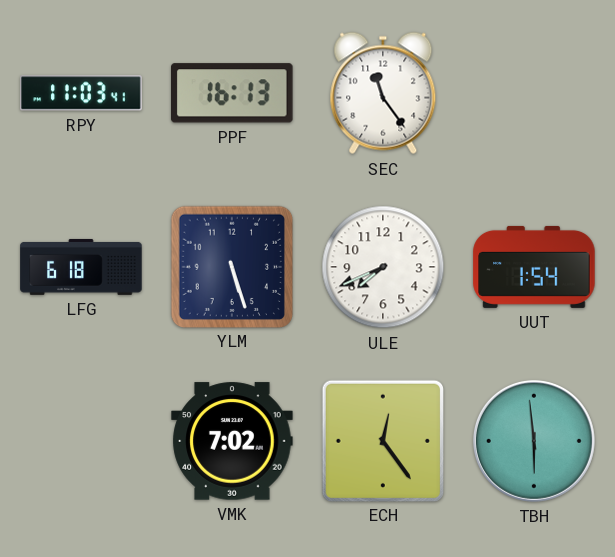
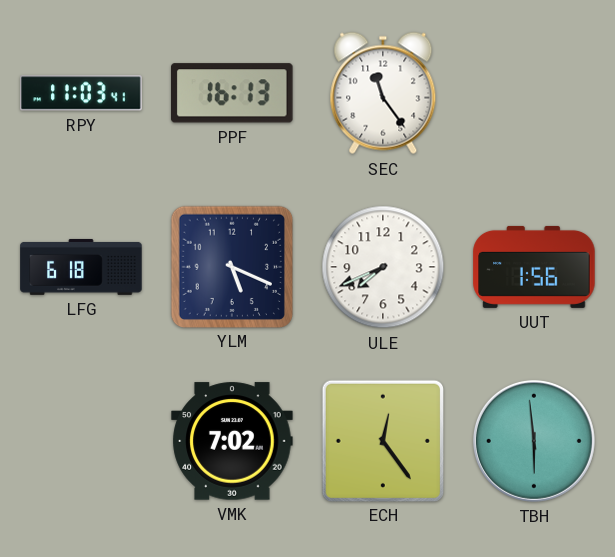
YLM: 5:27 -> 5:19 (231, 266)
UUT: 1:54 -> 1:56 (534, 267)
